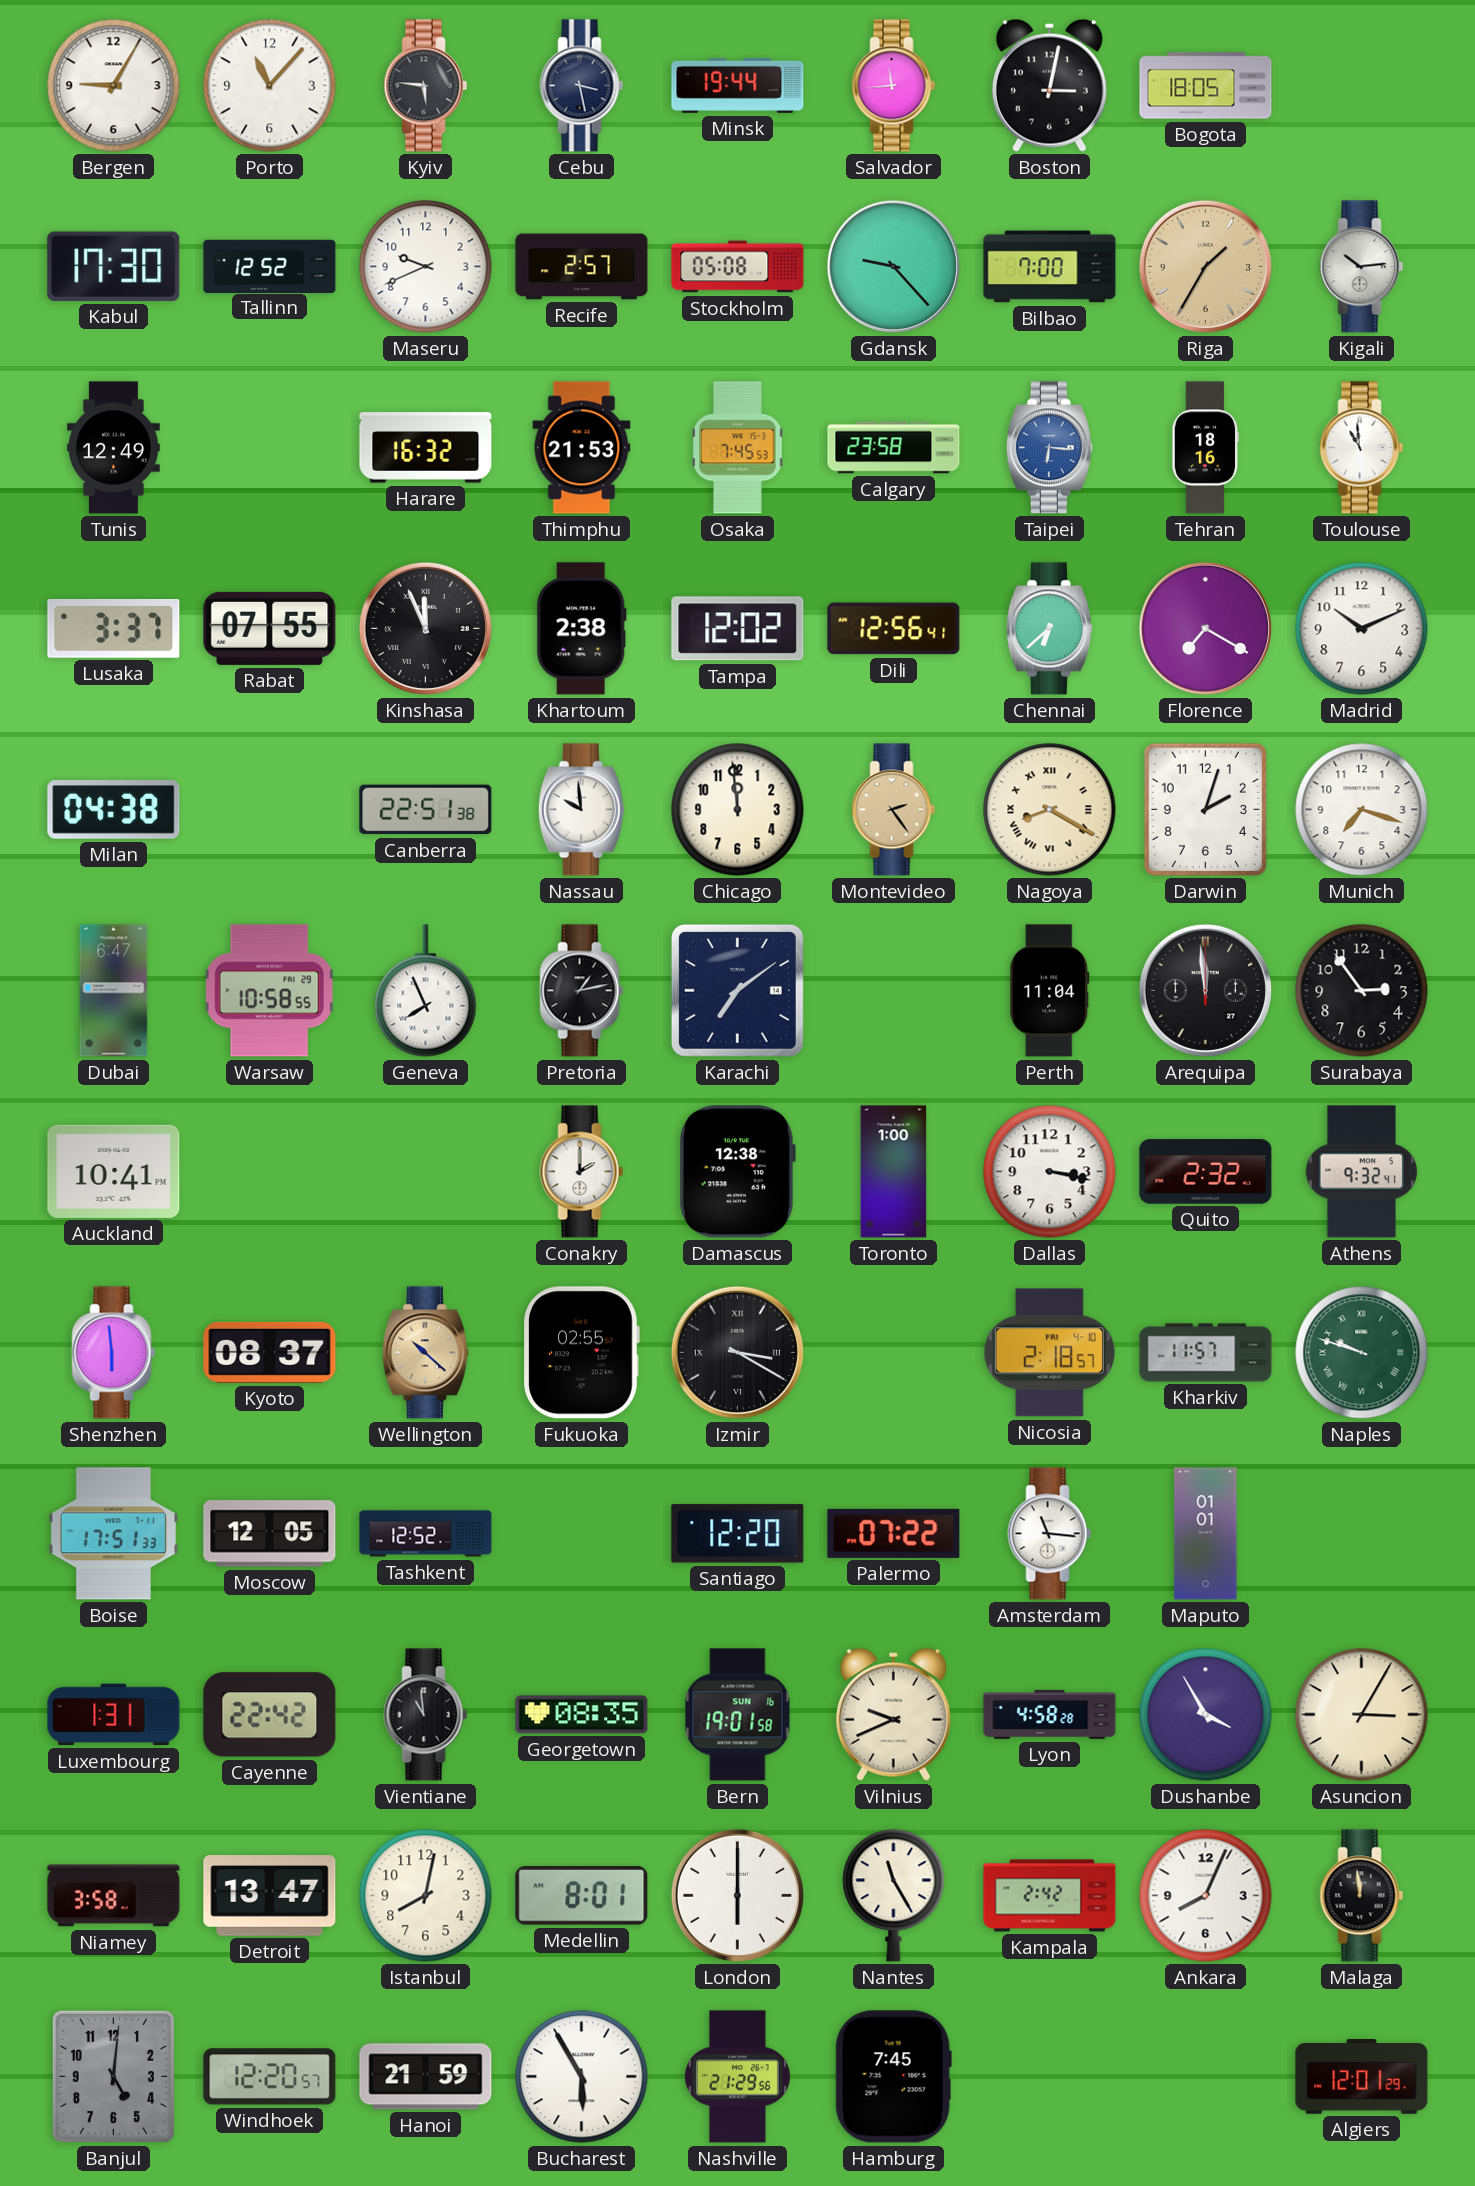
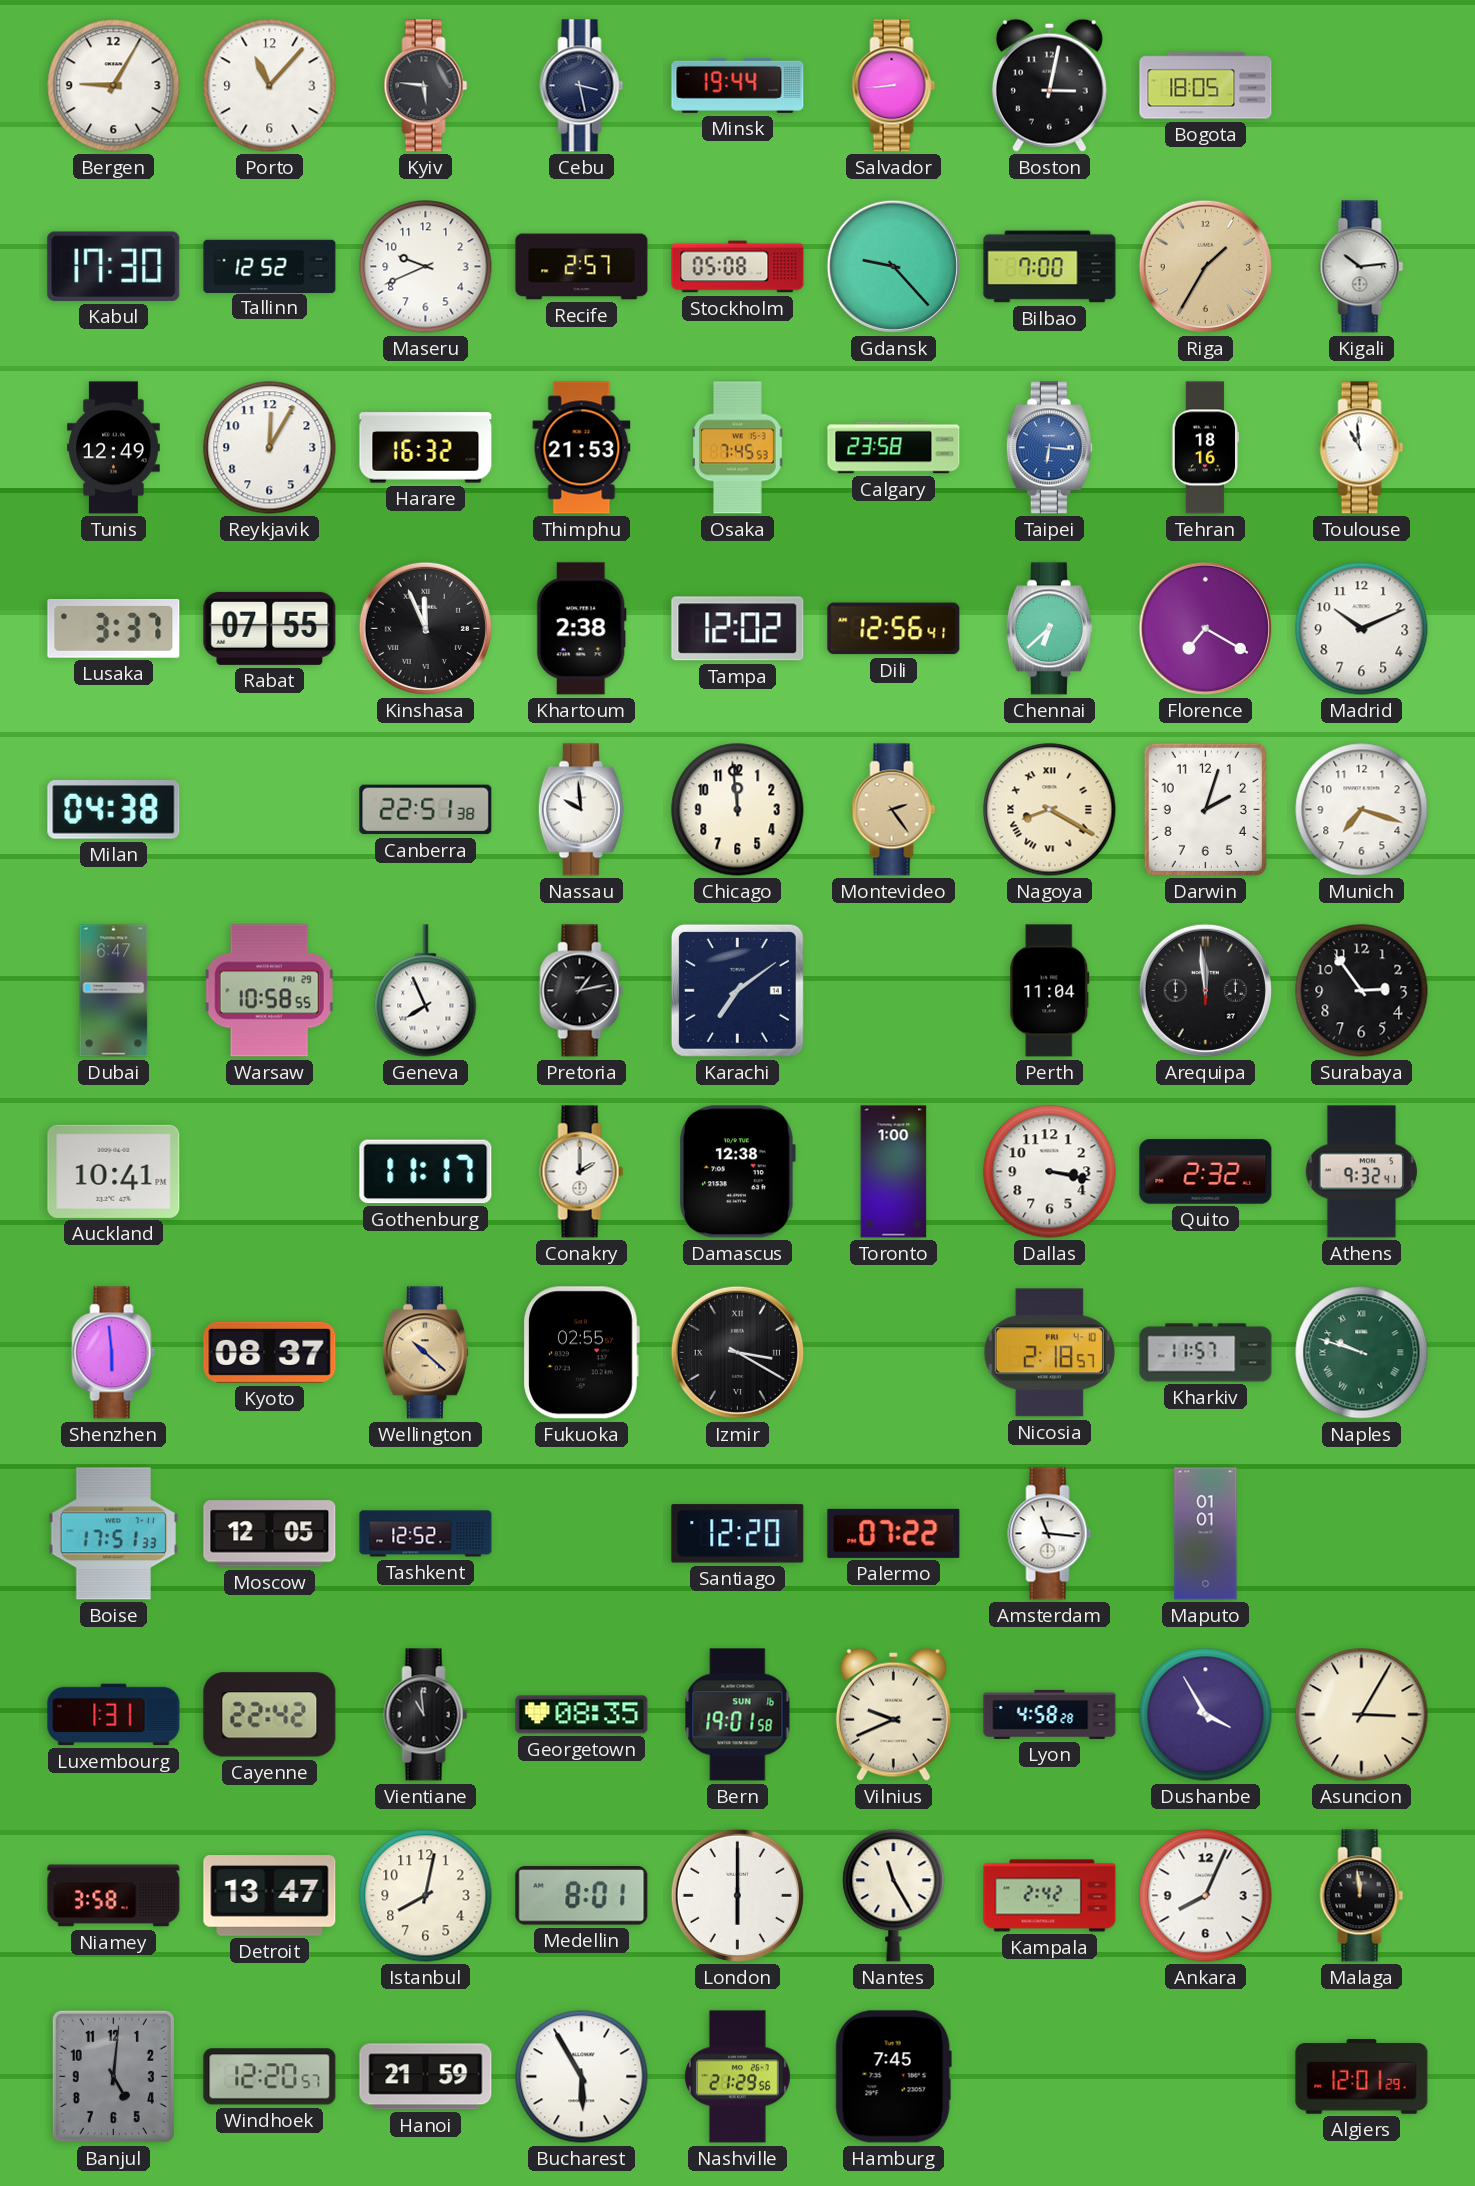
Salvador: 11:44 -> 8:44 (894, 86)
Reykjavik: none -> 12:05 (270, 448)
Gothenburg: none -> 11:17 (426, 1172)
